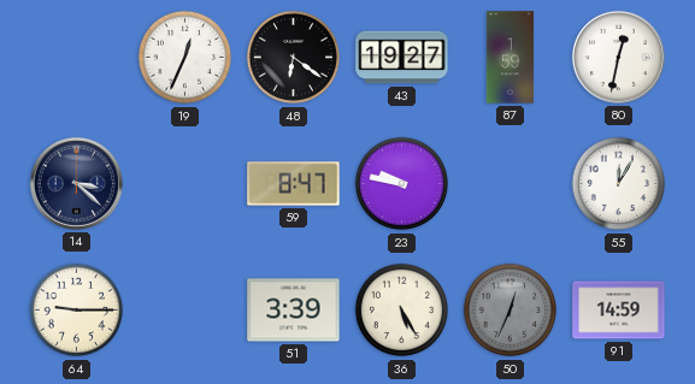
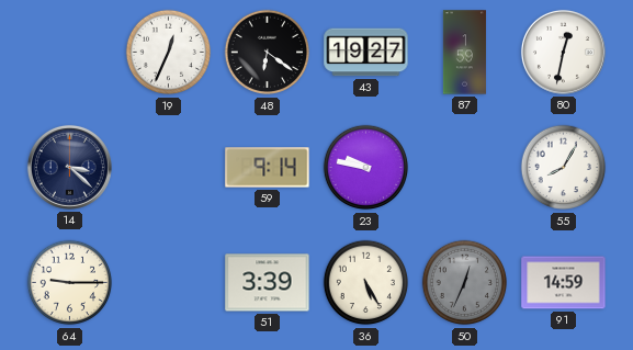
59: 8:47 -> 9:14 (268, 168)
55: 12:05 -> 8:05 (564, 168)
